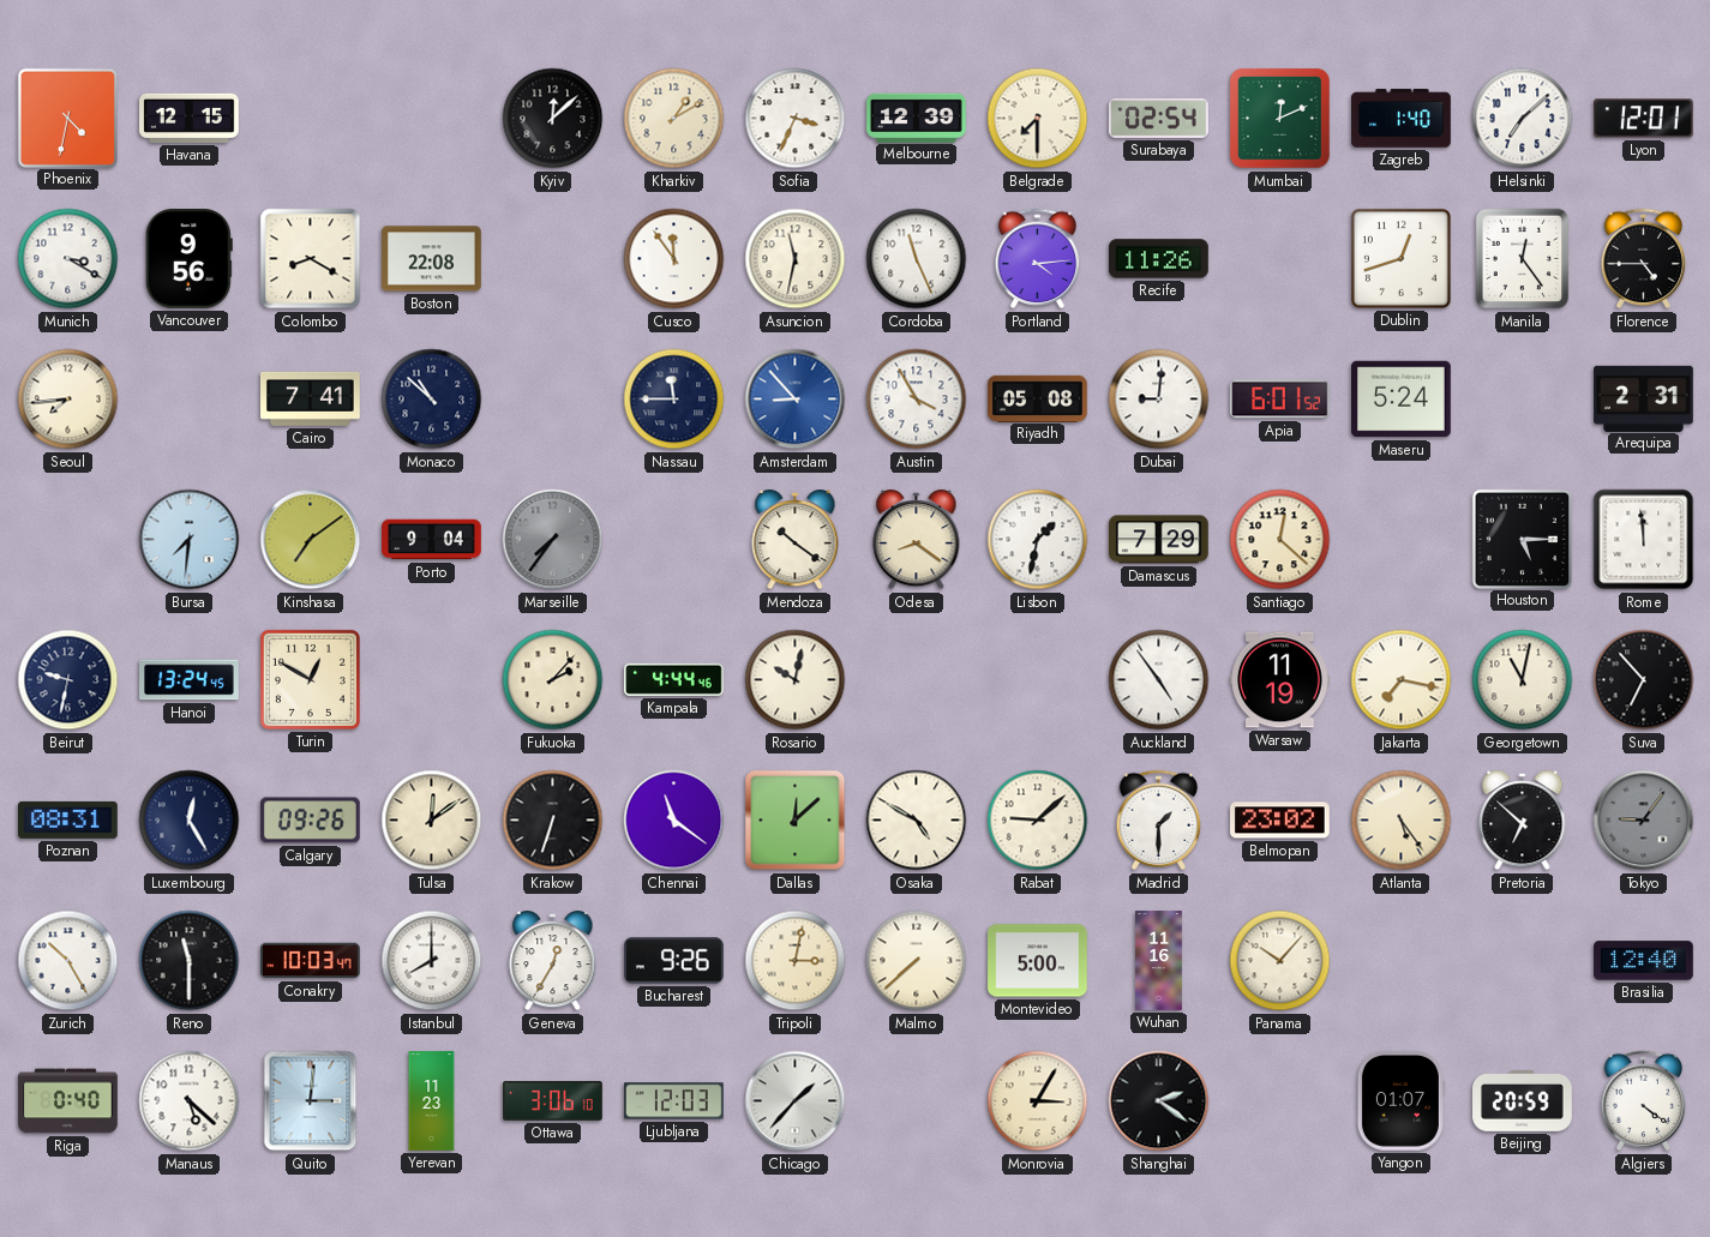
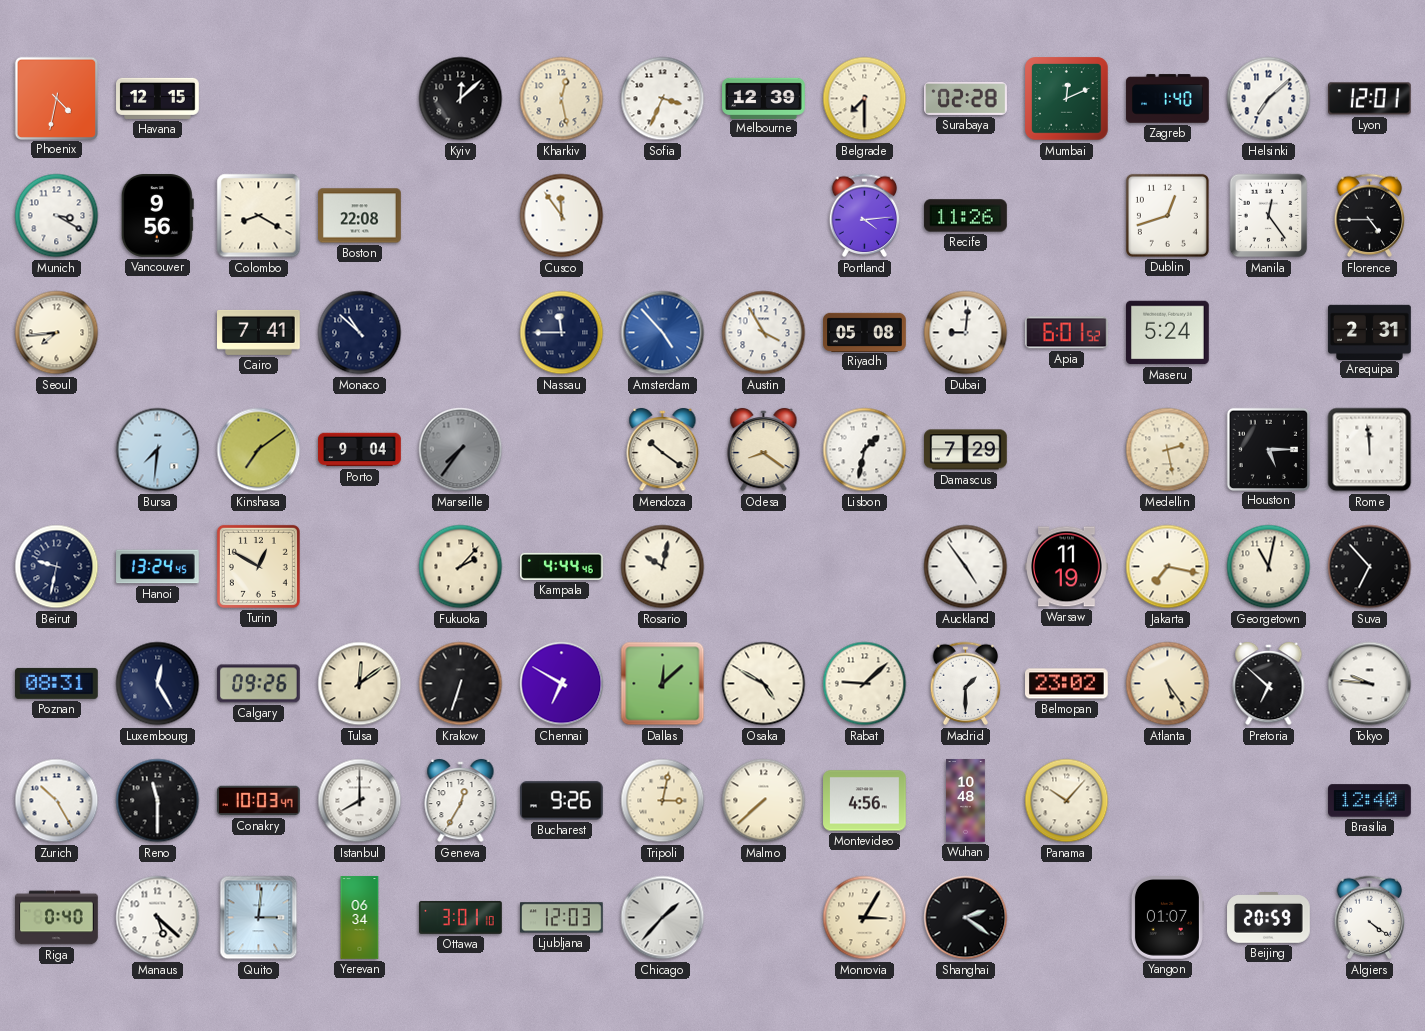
Kharkiv: 1:10 -> 12:28 (562, 99)
Surabaya: 02:54 -> 02:28 (966, 99)
Asuncion: 11:32 -> none (796, 259)
Cordoba: 11:26 -> none (917, 259)
Amsterdam: 8:53 -> 4:53 (663, 333)
Santiago: 12:22 -> none (1280, 540)
Medellin: none -> 2:28 (1168, 450)
Chennai: 11:21 -> 6:50 (562, 684)
Tokyo: 9:06 -> 9:46 (1370, 684)
Tokyo dial: grey -> white (1370, 684)
Montevideo: 5:00 -> 4:56 (865, 801)
Wuhan: 11:16 -> 10:48 (966, 801)
Yerevan: 11:23 -> 06:34 (360, 918)
Ottawa: 3:06 -> 3:01 (461, 918)
